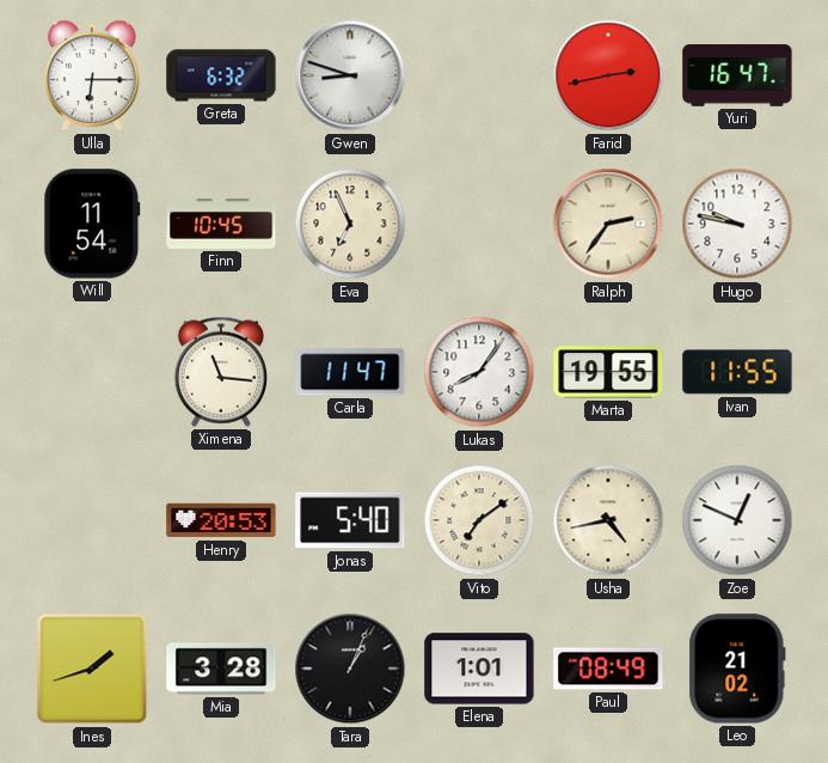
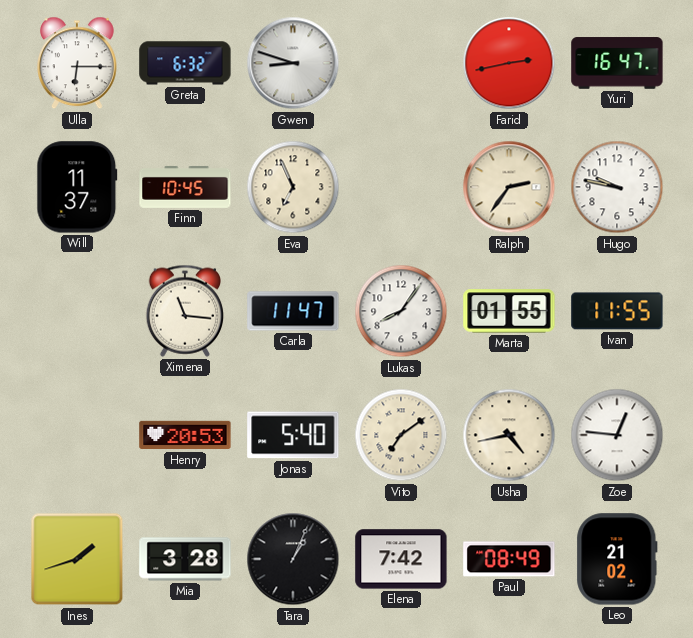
Will: 11:54 -> 11:37 (77, 187)
Marta: 19:55 -> 01:55 (509, 311)
Zoe: 12:49 -> 12:46 (617, 435)
Elena: 1:01 -> 7:42 (401, 559)
